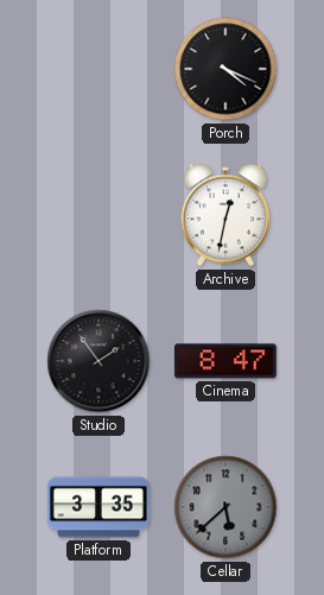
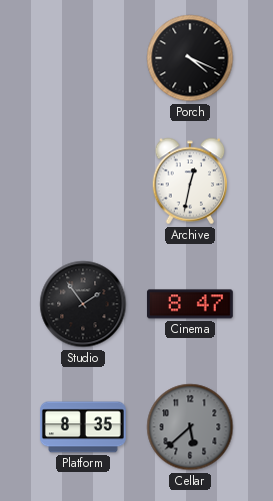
Platform: 3:35 -> 8:35 (83, 427)
